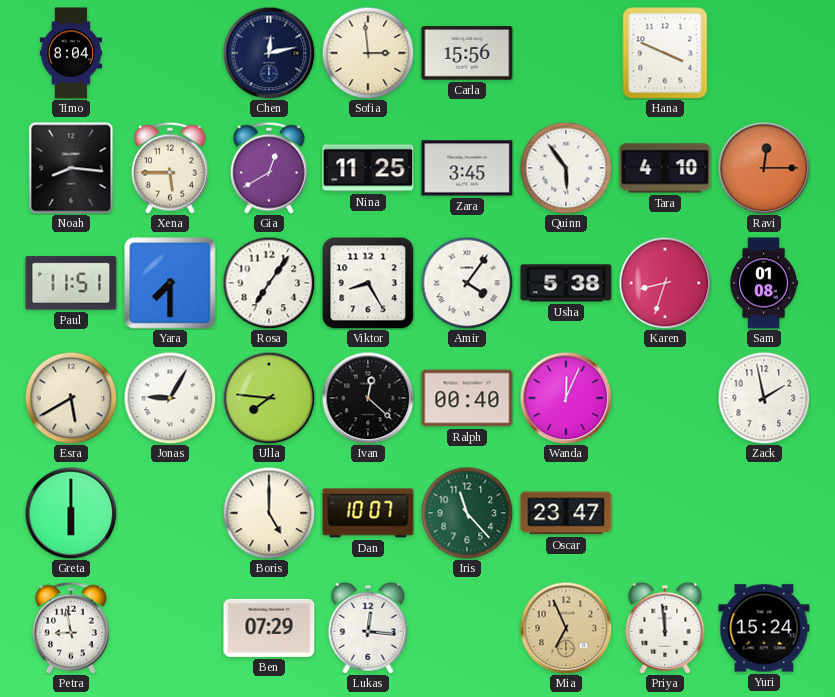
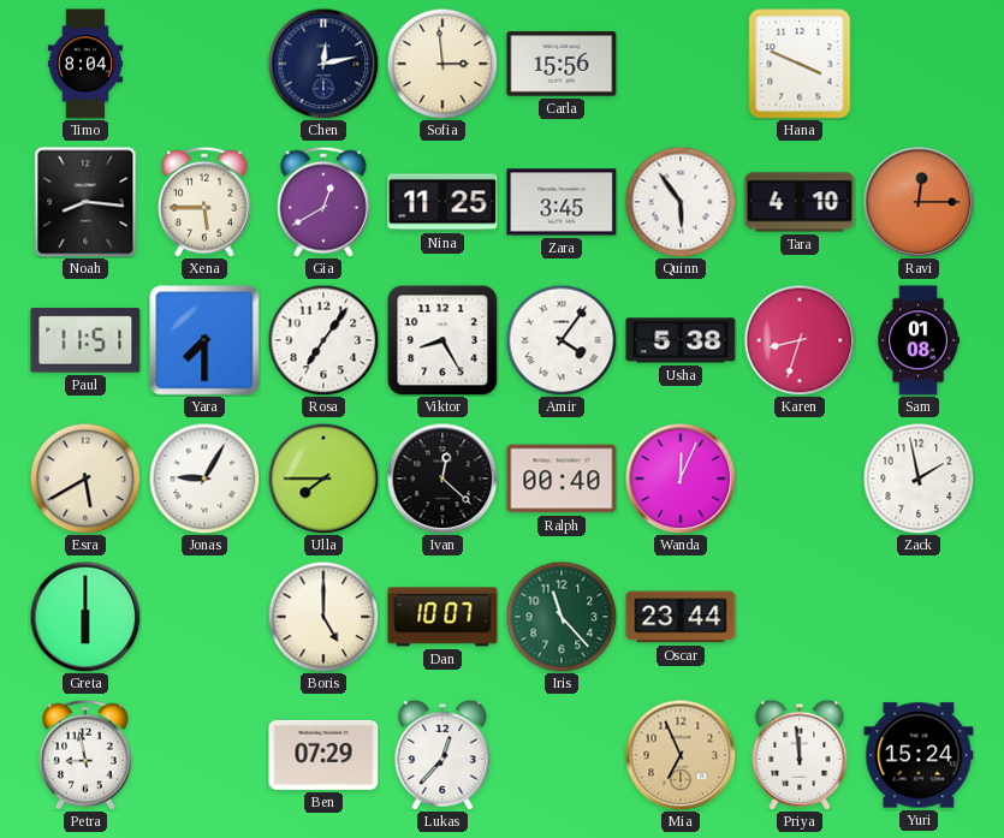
Ulla: 7:46 -> 7:45 (323, 479)
Oscar: 23:47 -> 23:44 (681, 617)
Lukas: 12:16 -> 12:37 (442, 755)
